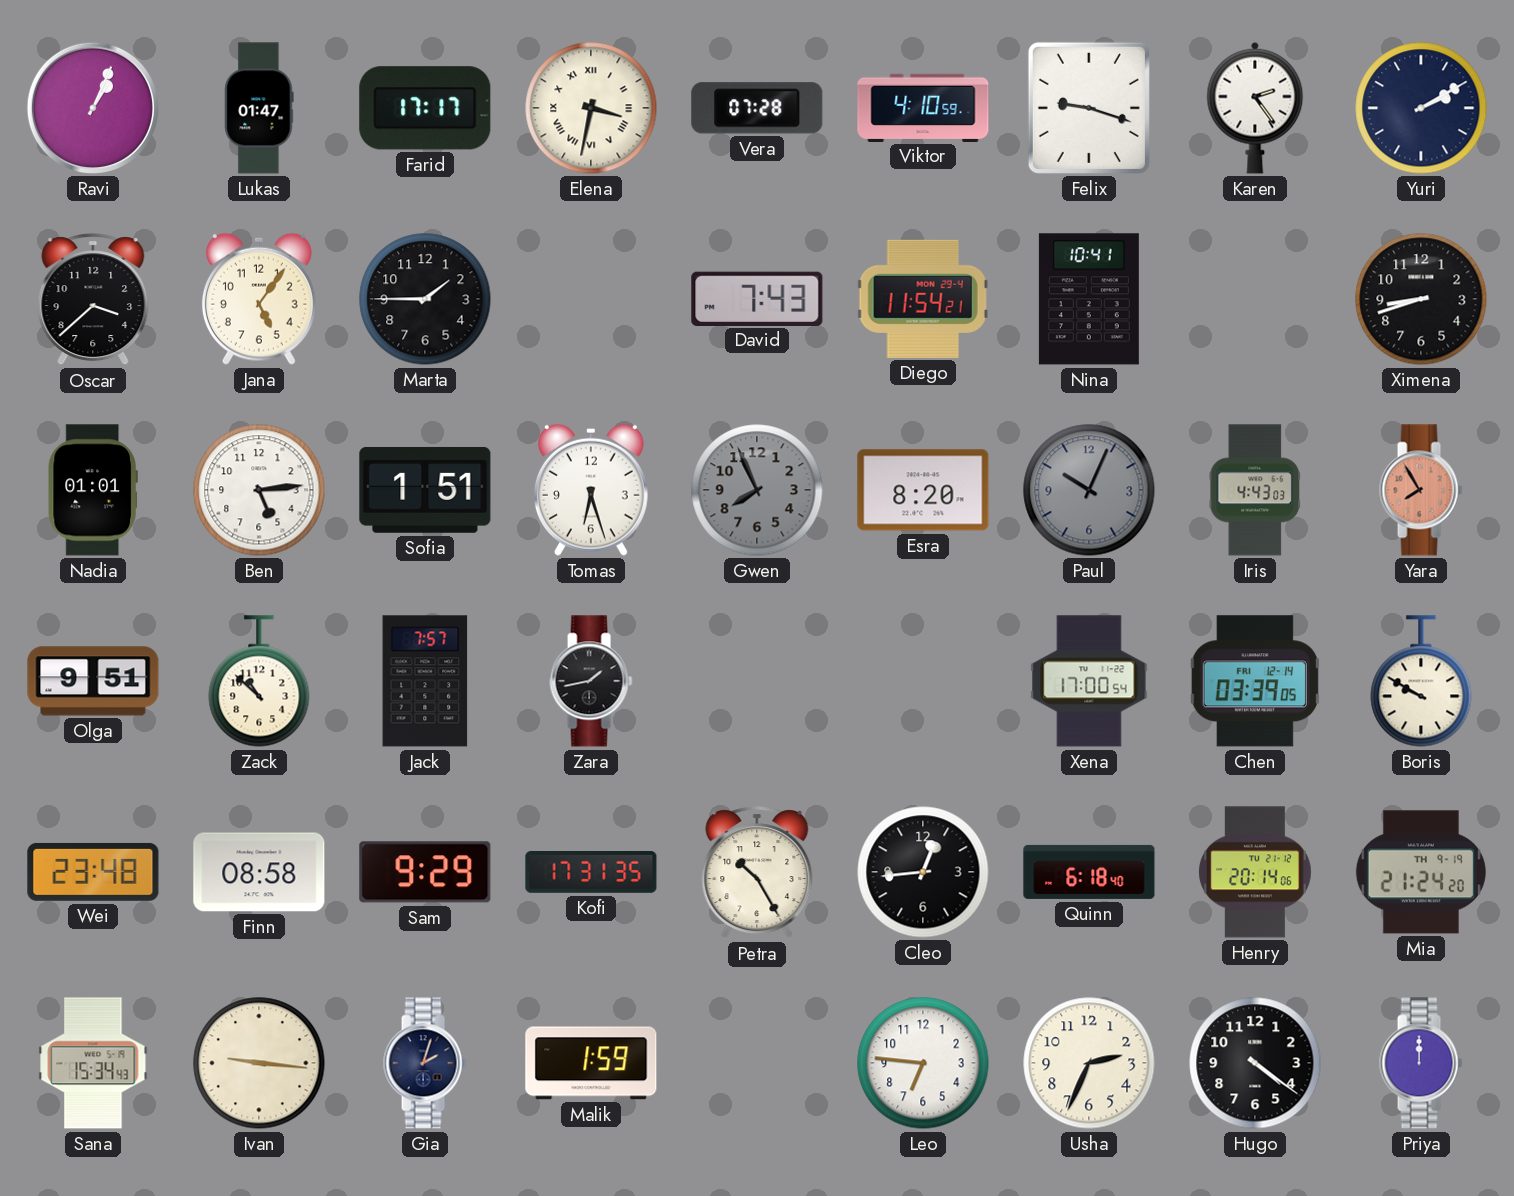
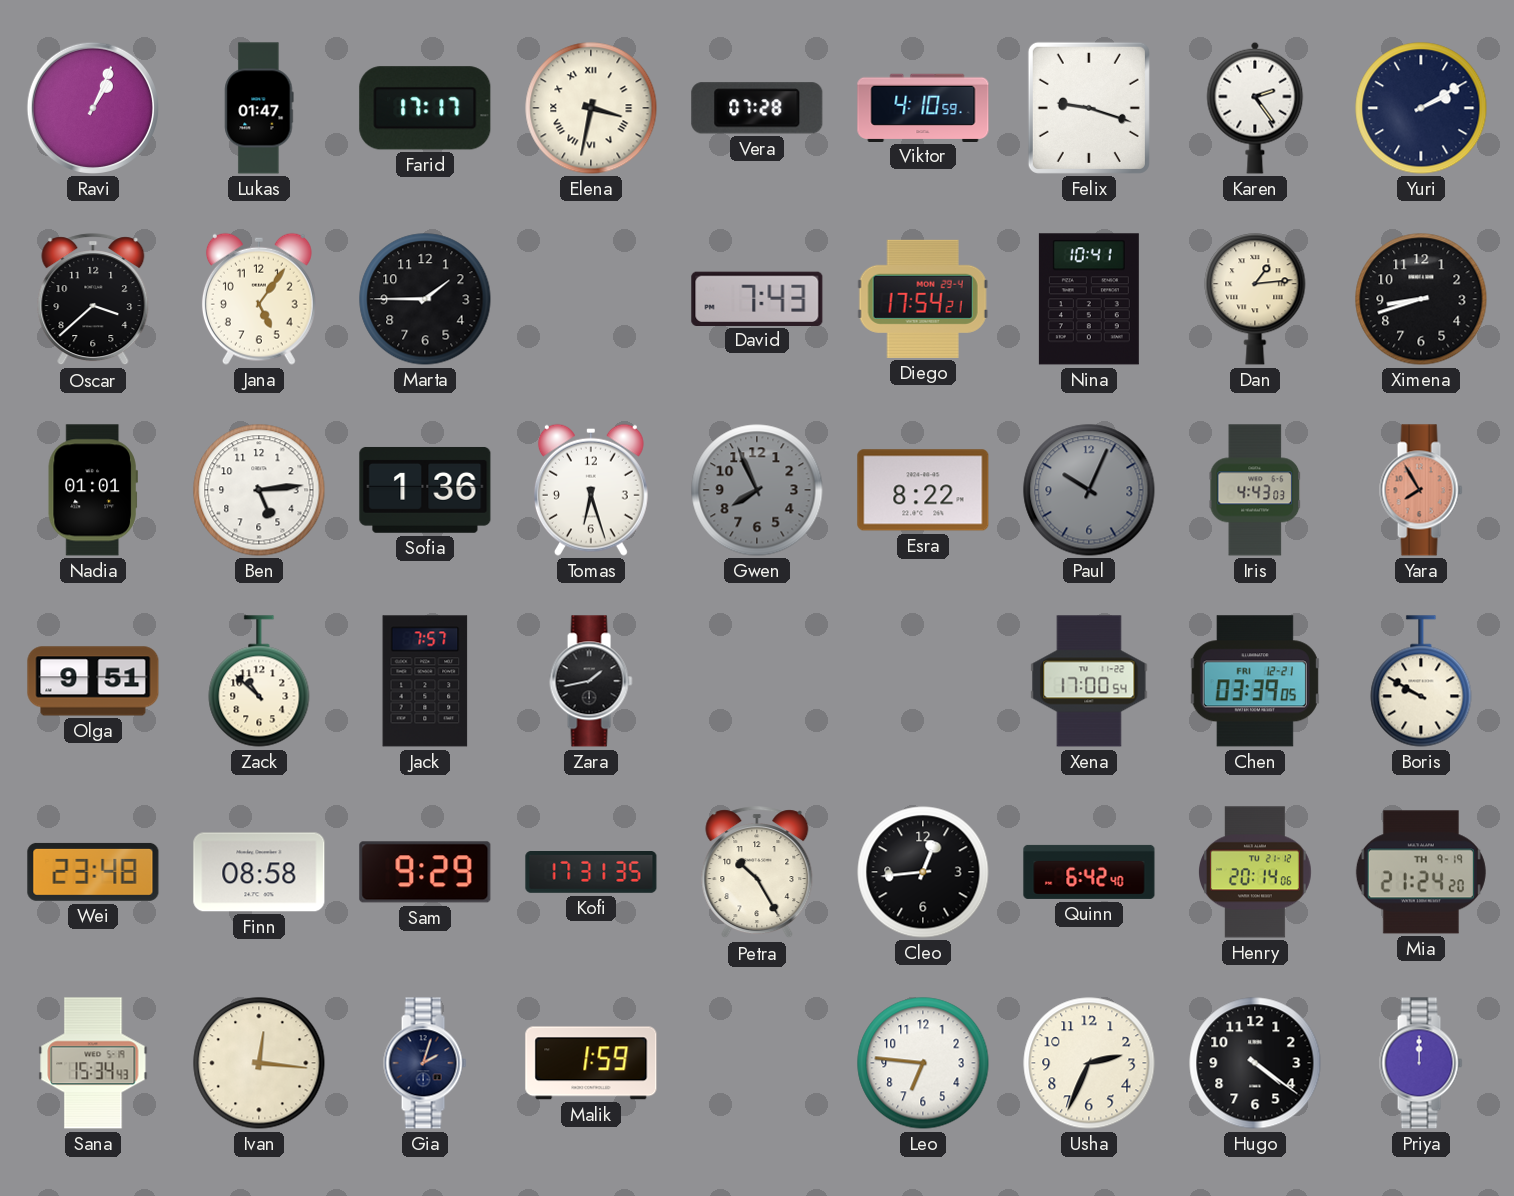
Diego: 11:54 -> 17:54 (923, 299)
Dan: none -> 1:14 (1255, 299)
Sofia: 1:51 -> 1:36 (425, 490)
Esra: 8:20 -> 8:22 (923, 490)
Chen date: FRI 12-14 -> FRI 12-21 (1255, 681)
Quinn: 6:18 -> 6:42 (1089, 872)
Ivan: 9:16 -> 12:16 (259, 1063)
